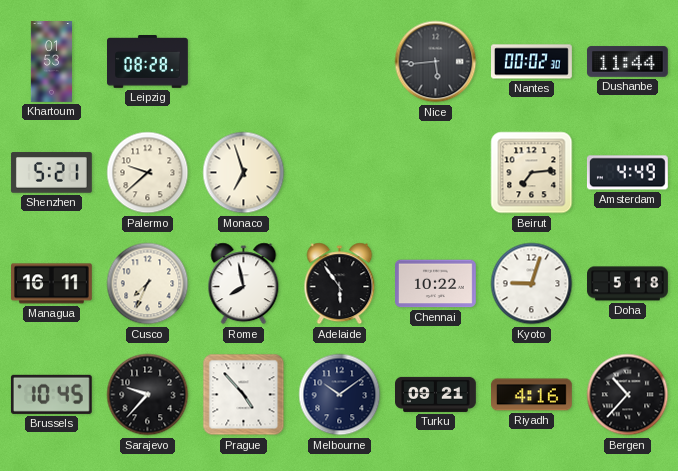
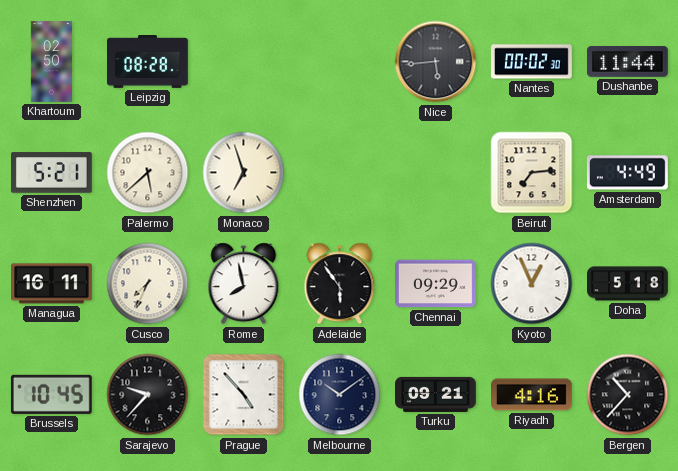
Khartoum: 01:53 -> 02:50 (52, 62)
Palermo: 9:38 -> 5:38 (148, 173)
Chennai: 10:22 -> 09:29 (436, 284)
Kyoto: 9:03 -> 12:56 (532, 284)
